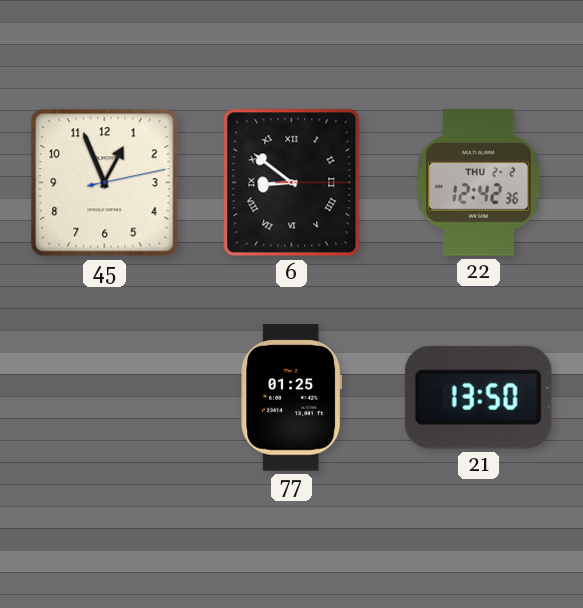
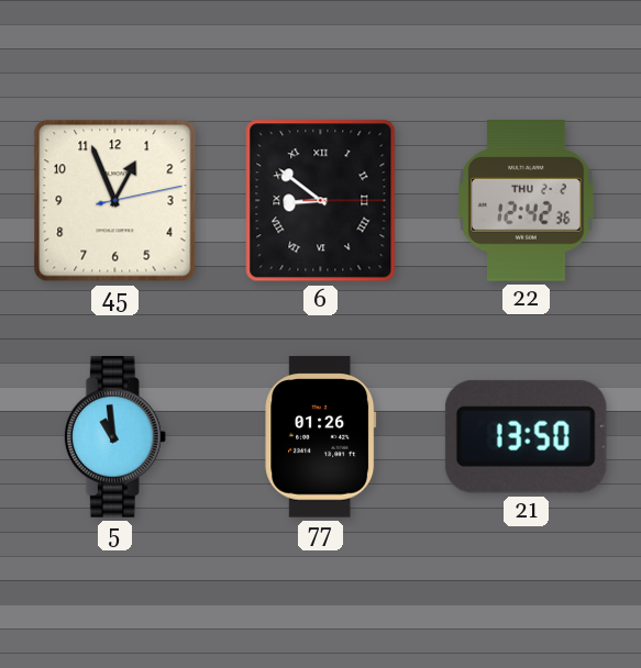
5: none -> 10:59 (114, 437)
77: 01:25 -> 01:26 (321, 437)
